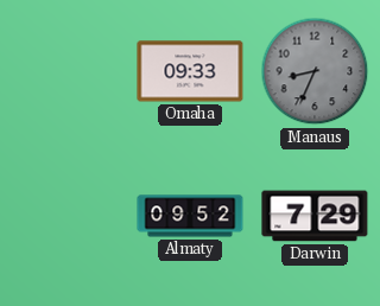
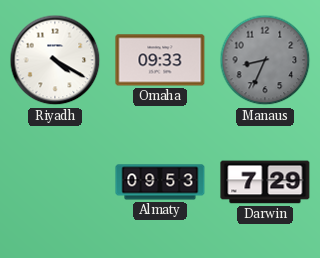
Riyadh: none -> 4:20 (55, 60)
Almaty: 09:52 -> 09:53 (160, 182)
